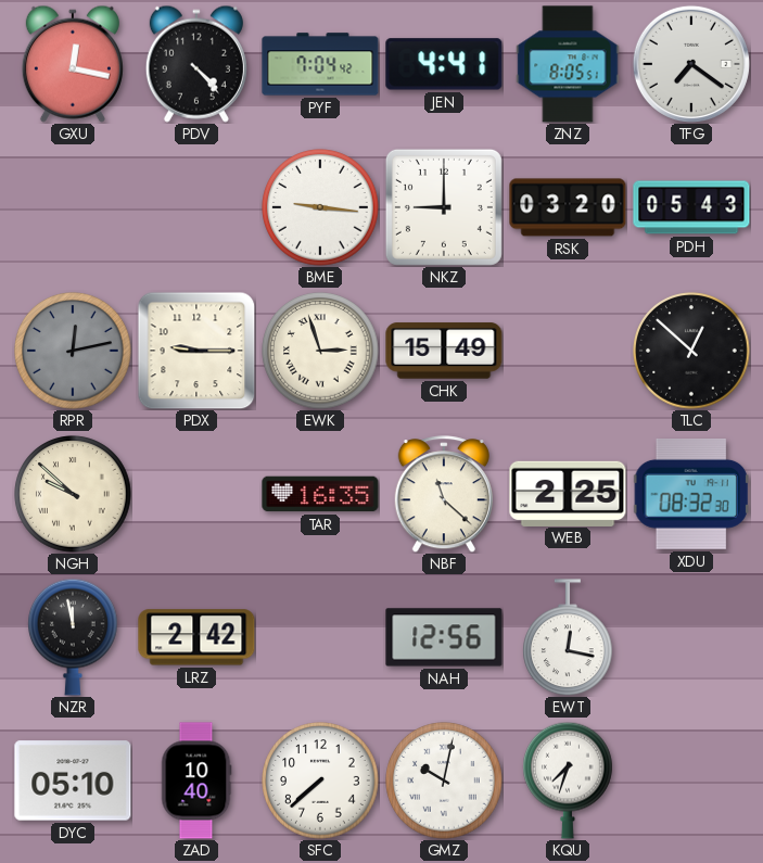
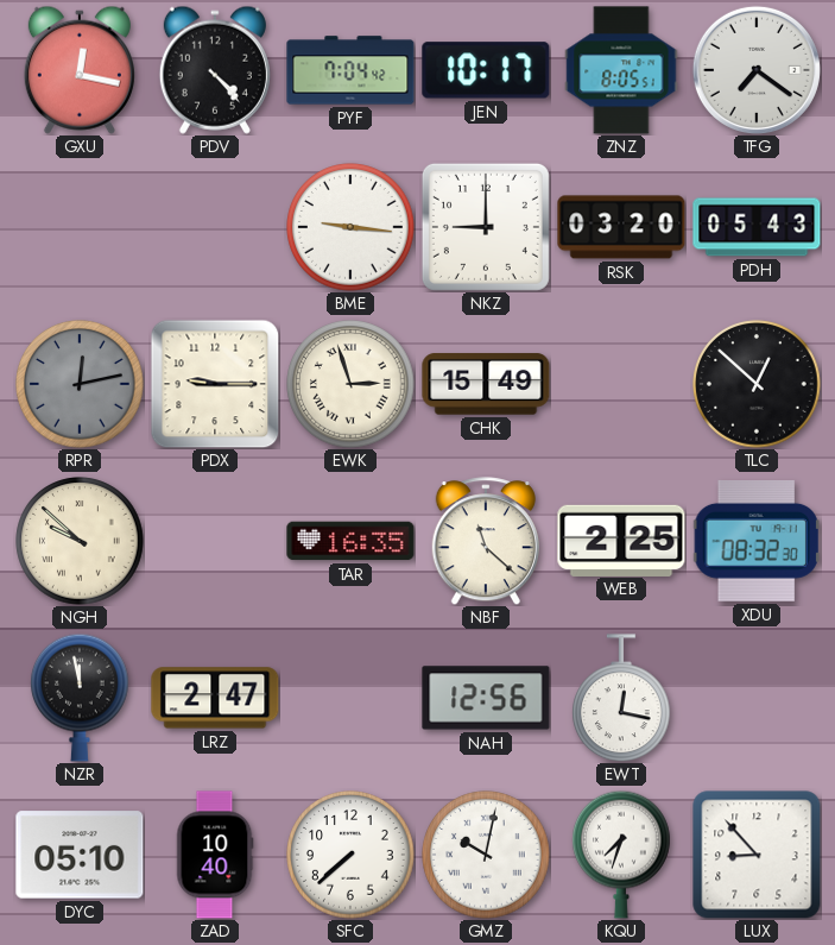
JEN: 4:41 -> 10:17 (486, 70)
LRZ: 2:42 -> 2:47 (215, 698)
LUX: none -> 8:53 (757, 855)
